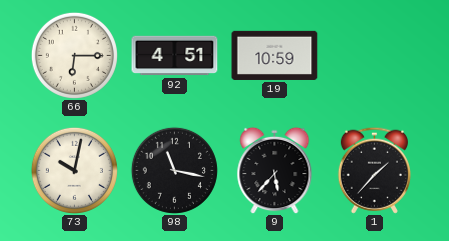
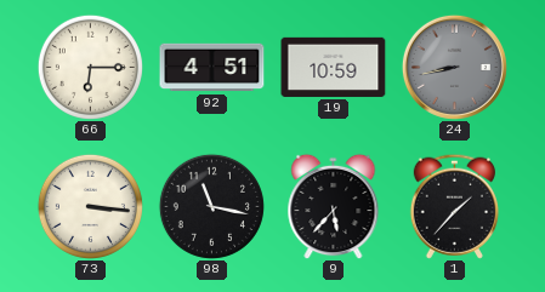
24: none -> 8:43 (454, 67)
73: 10:02 -> 3:16 (90, 206)
